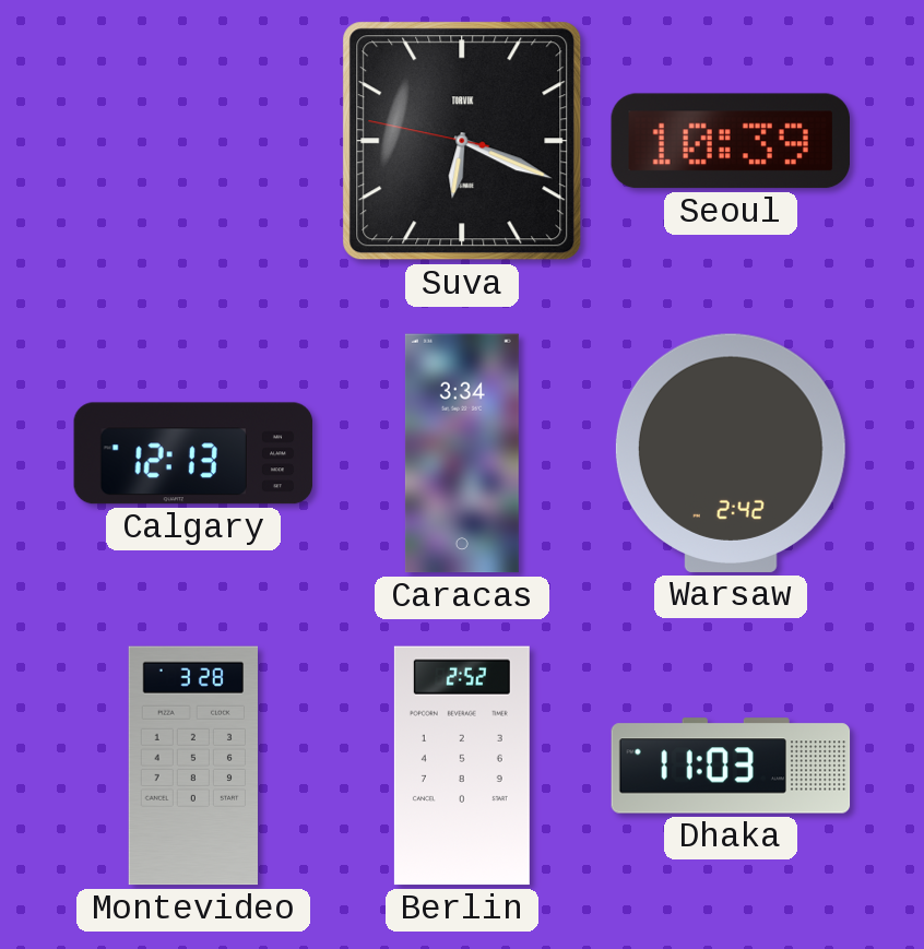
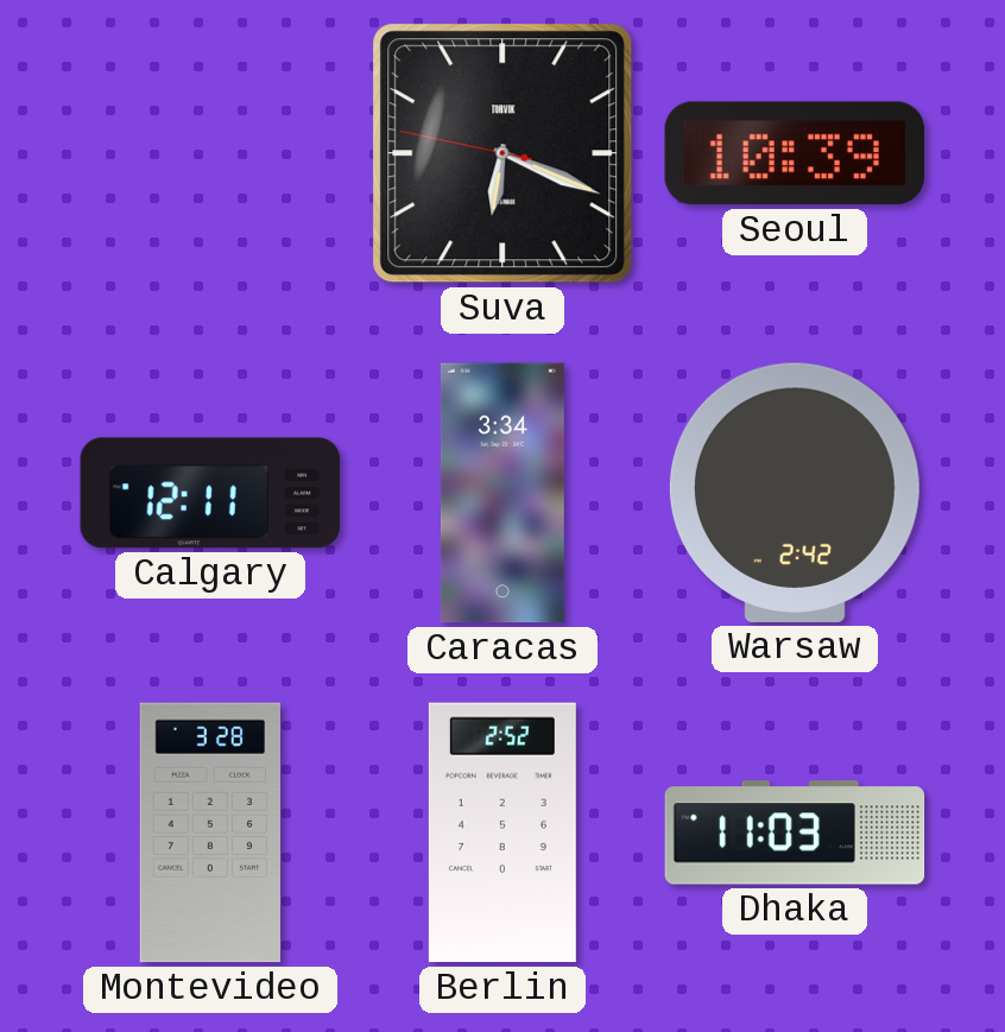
Calgary: 12:13 -> 12:11 (210, 493)
